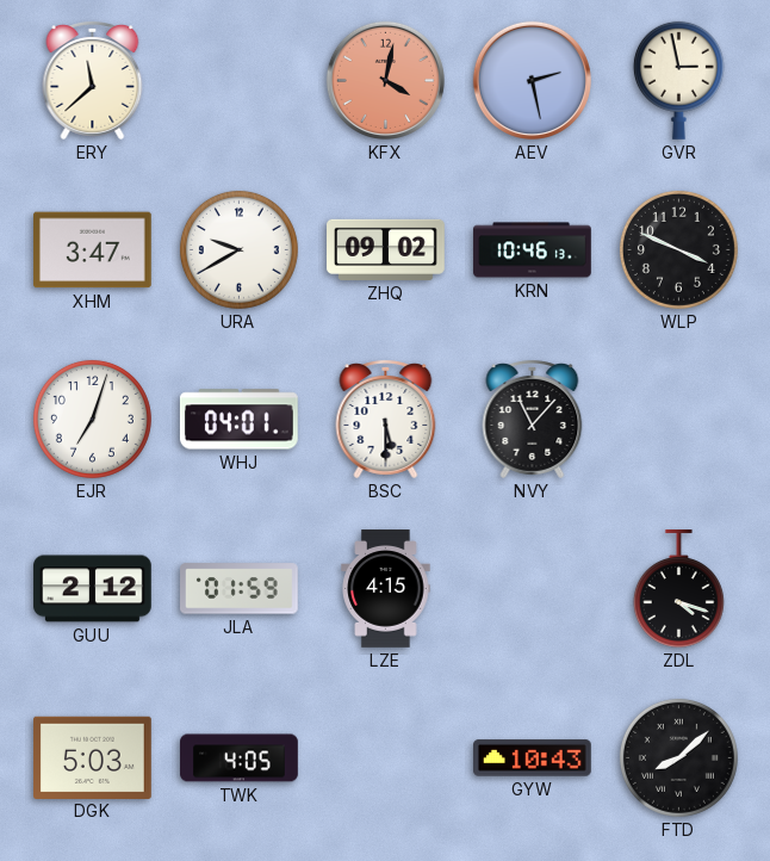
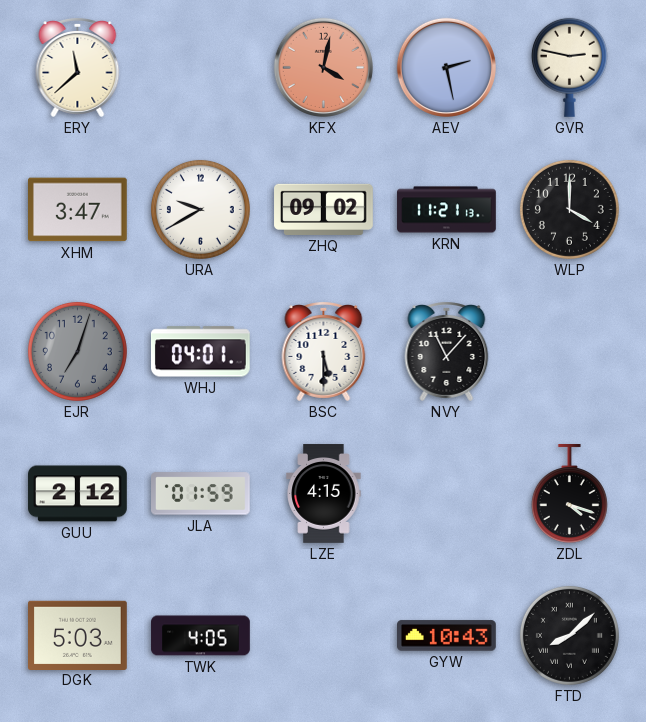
GVR: 2:58 -> 2:47 (569, 67)
KRN: 10:46 -> 11:21 (447, 210)
WLP: 3:49 -> 4:00 (569, 209)
EJR dial: white -> grey (77, 351)
